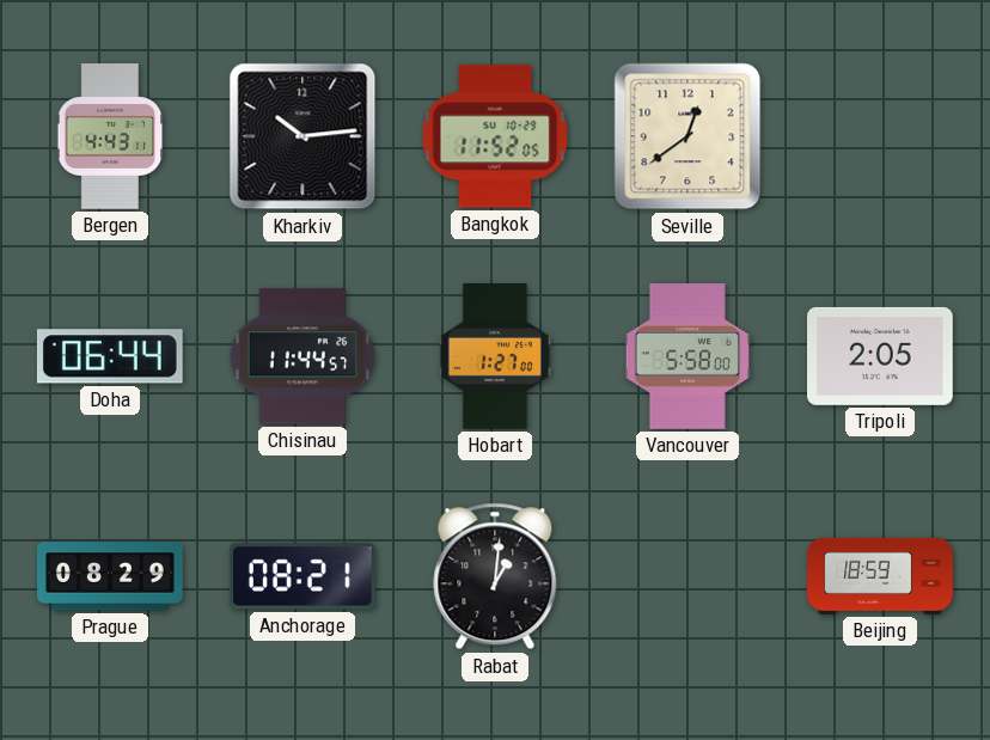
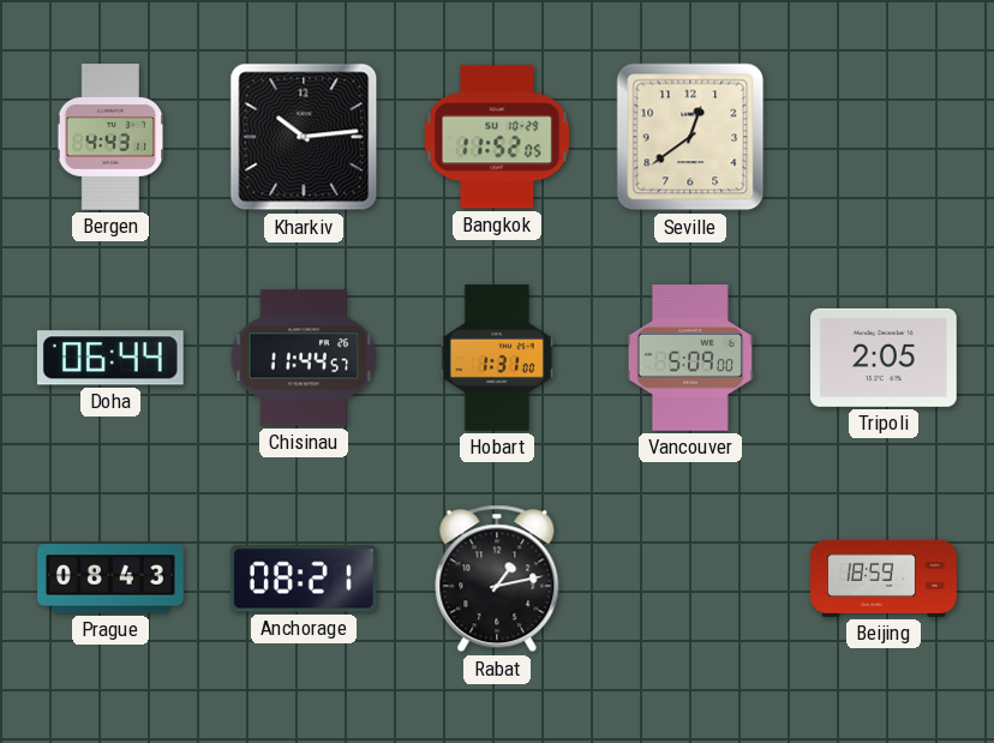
Hobart: 1:27 -> 1:31 (497, 358)
Vancouver: 5:58 -> 5:09 (690, 359)
Prague: 08:29 -> 08:43 (112, 579)
Rabat: 1:01 -> 1:13 (497, 579)
